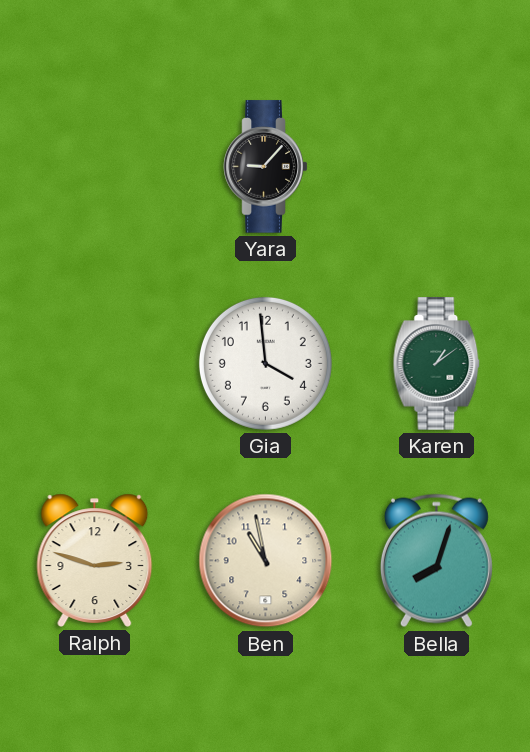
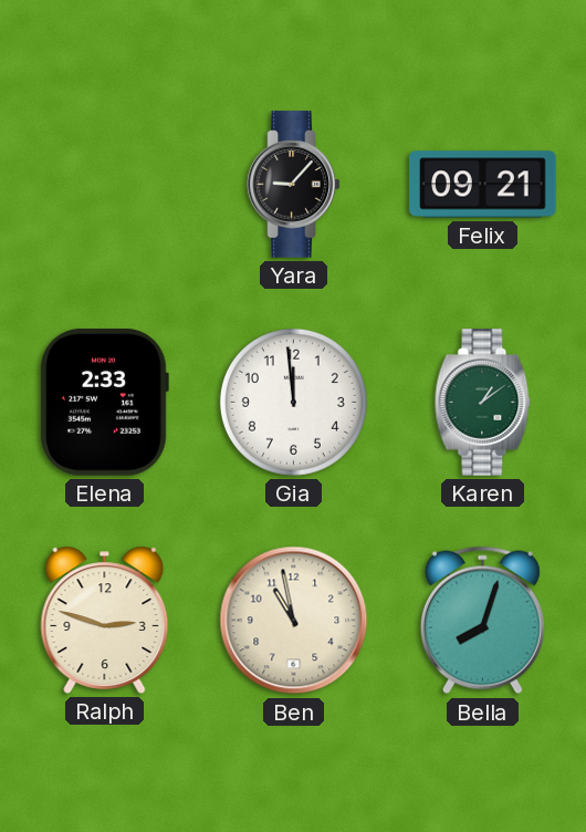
Felix: none -> 09:21 (483, 185)
Elena: none -> 2:33 (104, 403)
Gia: 3:59 -> 11:59 (293, 402)
